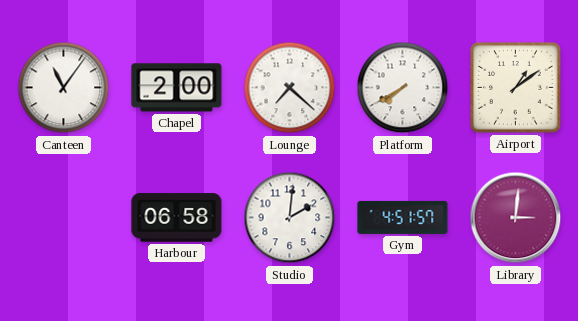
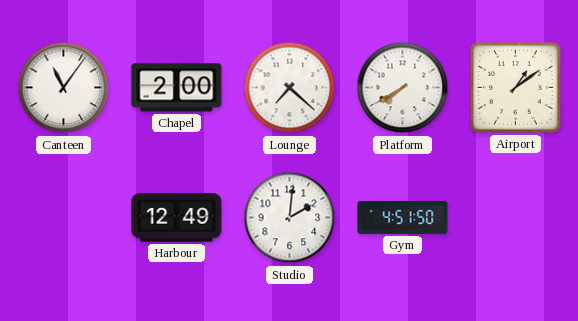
Harbour: 06:58 -> 12:49 (177, 218)
Gym: 4:51:57 -> 4:51:50 (403, 217)
Library: 3:01 -> none (516, 218)
